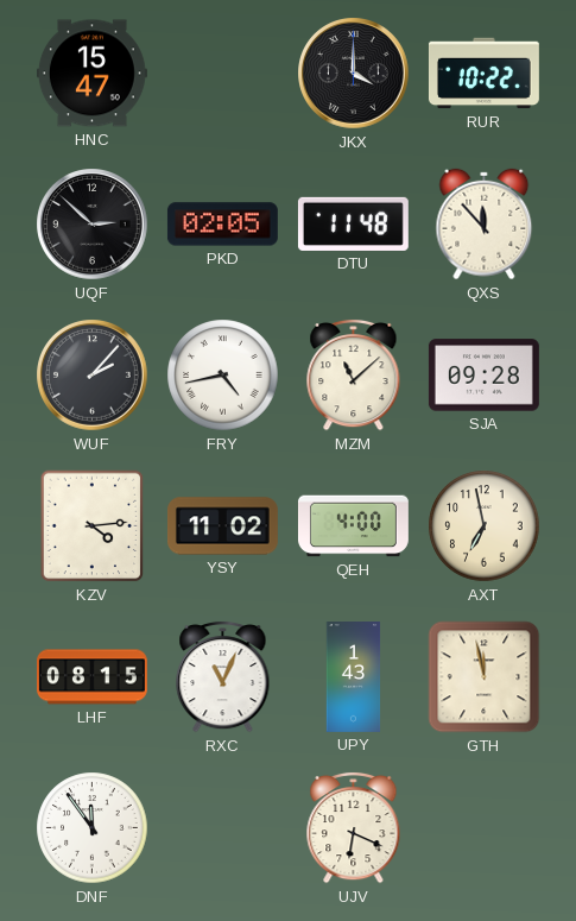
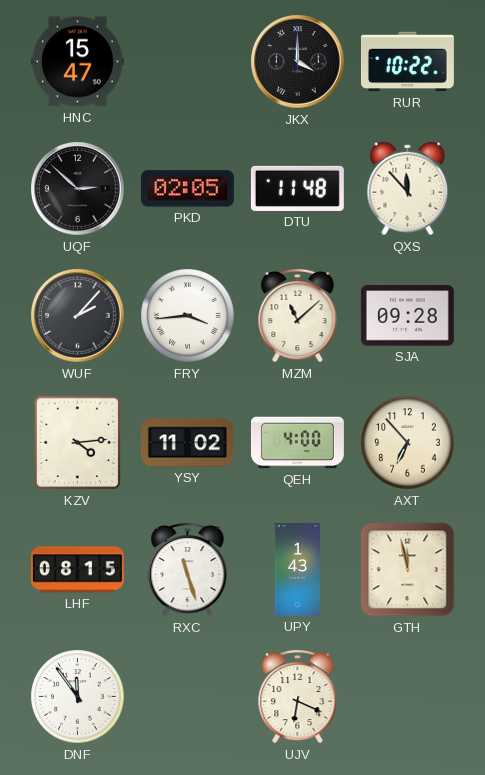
FRY: 4:43 -> 3:44 (188, 316)
AXT: 6:58 -> 6:53 (408, 443)
RXC: 11:04 -> 11:27 (188, 569)
